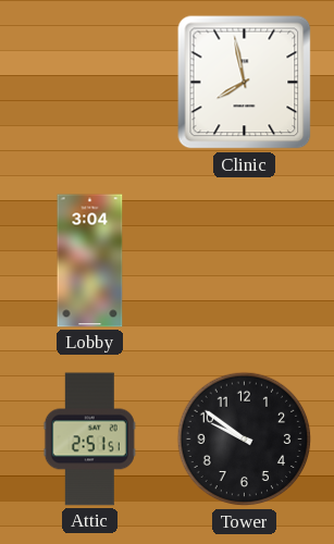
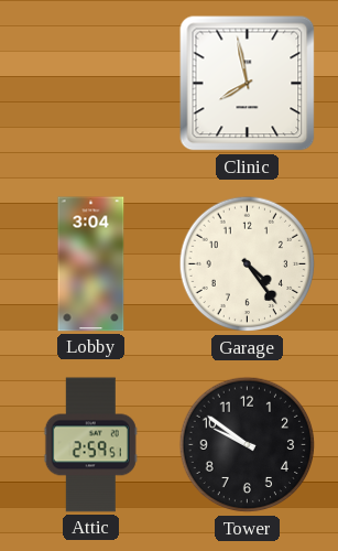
Garage: none -> 4:24 (248, 264)
Attic: 2:51 -> 2:59 (90, 445)
